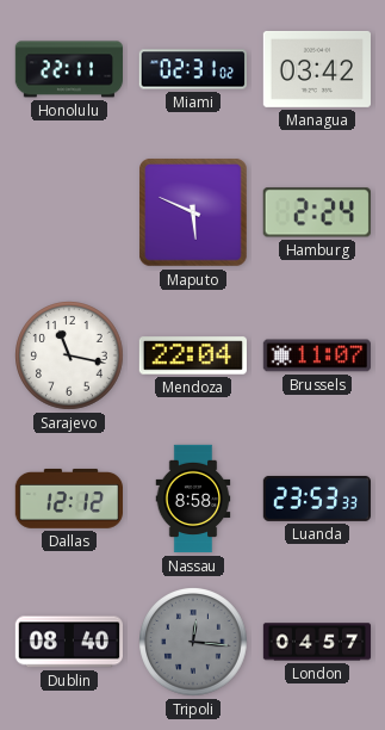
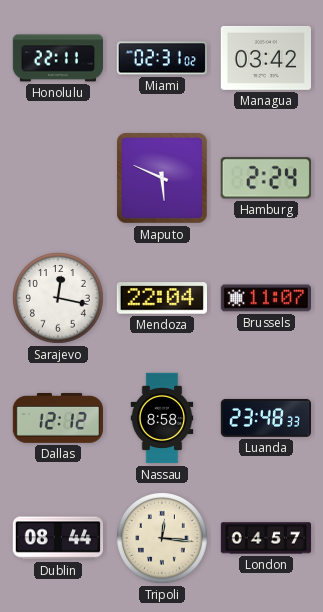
Sarajevo: 11:17 -> 12:17 (59, 299)
Luanda: 23:53 -> 23:48 (265, 418)
Dublin: 08:40 -> 08:44 (57, 538)
Tripoli dial: grey -> cream (163, 539)
